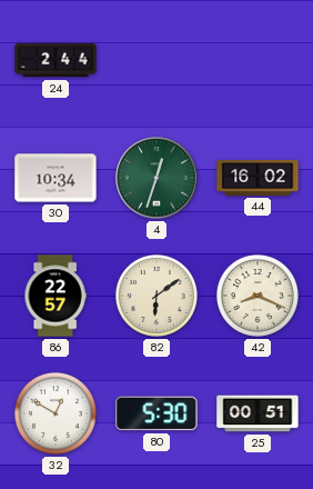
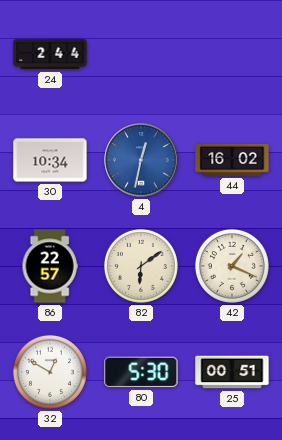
4: 12:33 -> 12:32 (141, 160)
4 dial: green -> blue (141, 160)
42: 8:19 -> 1:19 (232, 266)
